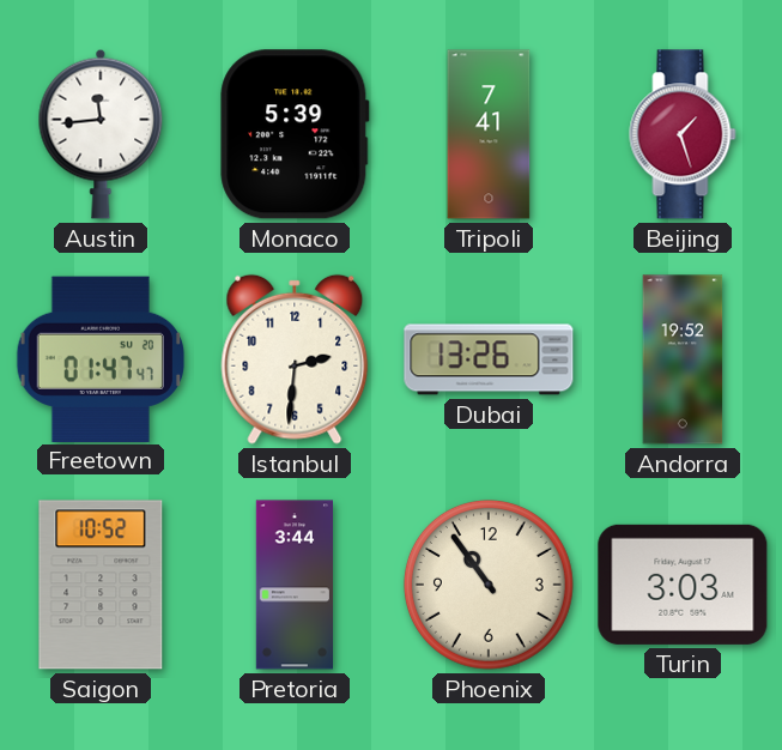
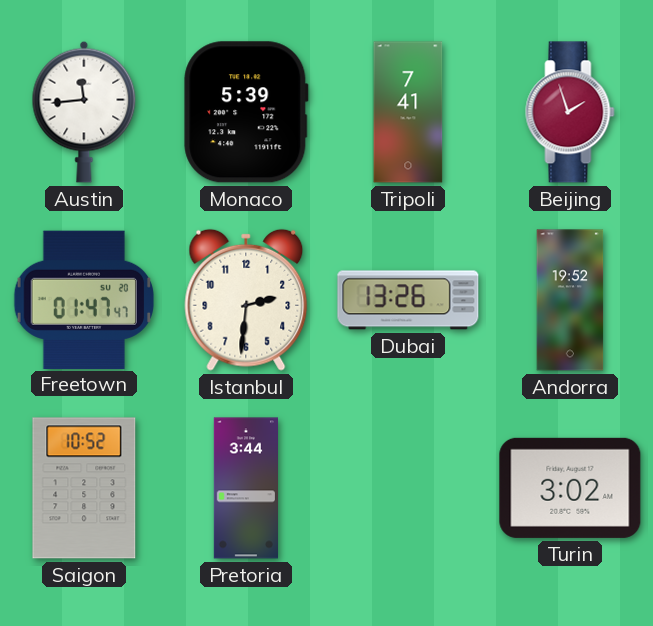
Beijing: 1:27 -> 1:57 (570, 112)
Phoenix: 10:54 -> none (489, 585)
Turin: 3:03 -> 3:02 (570, 488)
